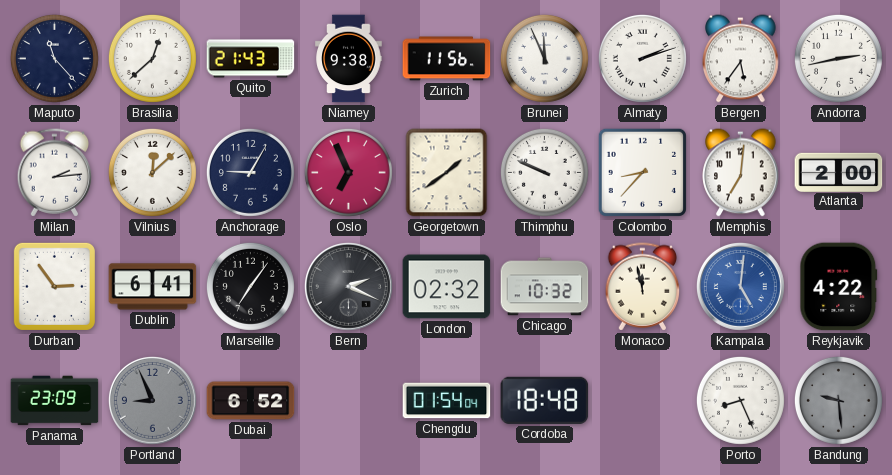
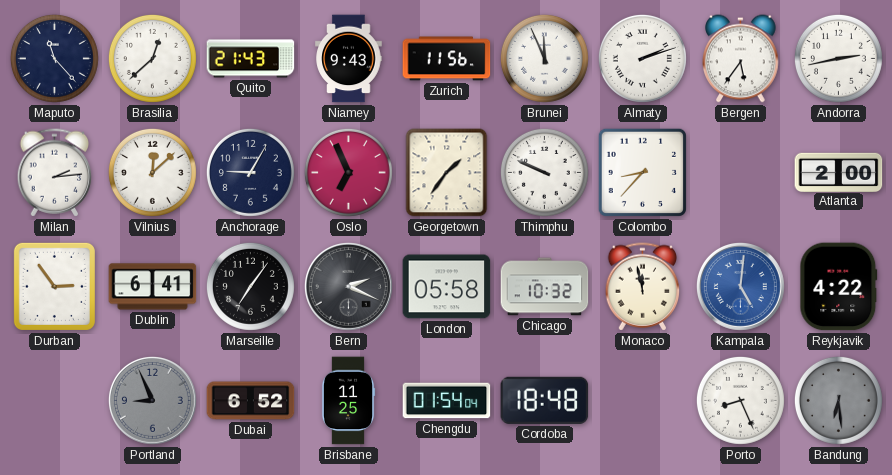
Niamey: 9:38 -> 9:43 (349, 59)
Georgetown: 1:39 -> 1:36 (447, 173)
Memphis: 7:01 -> none (741, 173)
London: 02:32 -> 05:58 (447, 287)
Panama: 23:09 -> none (55, 401)
Brisbane: none -> 11:25 (348, 401)
Bandung: 9:29 -> 6:29 (838, 400)
